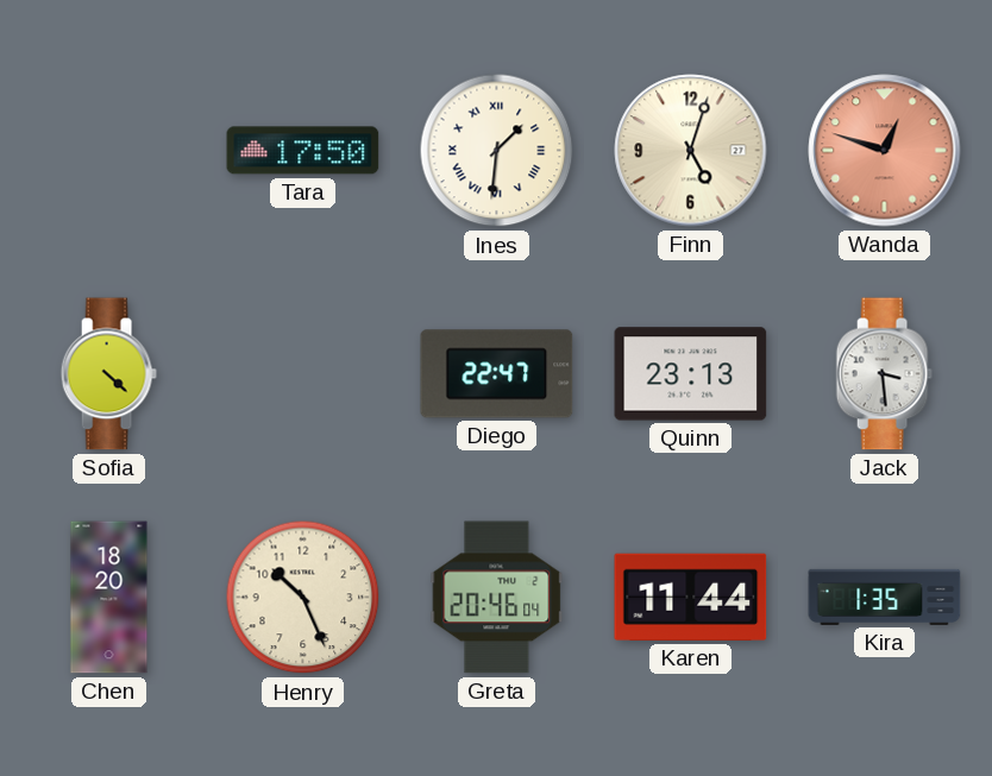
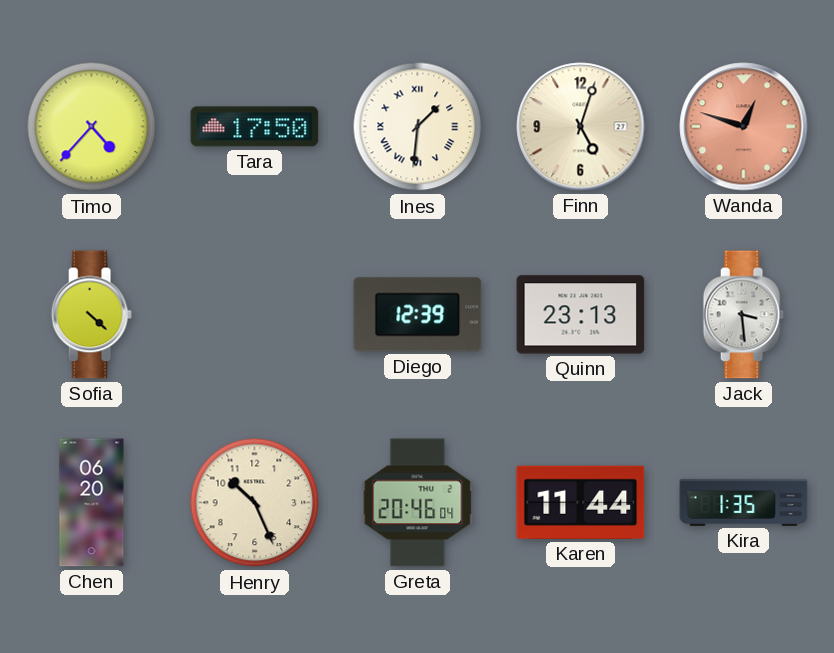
Timo: none -> 4:37 (92, 127)
Diego: 22:47 -> 12:39 (418, 315)
Chen: 18:20 -> 06:20 (92, 503)
